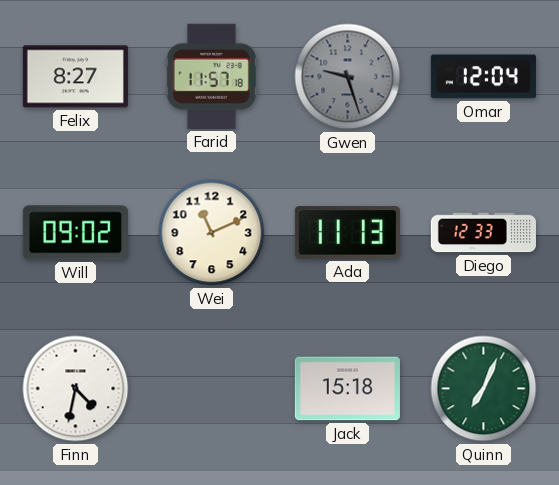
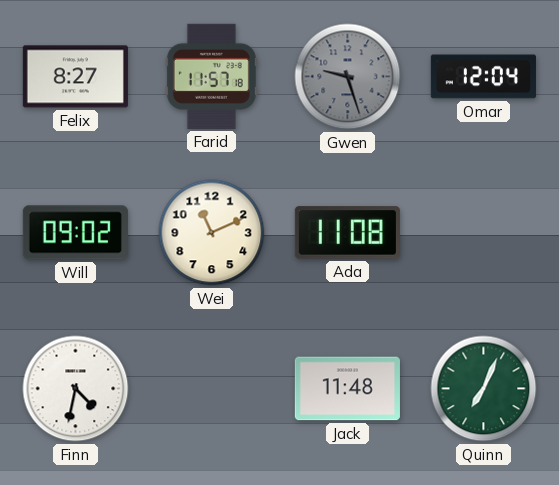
Ada: 11:13 -> 11:08 (347, 233)
Diego: 12:33 -> none (483, 233)
Jack: 15:18 -> 11:48 (347, 389)
